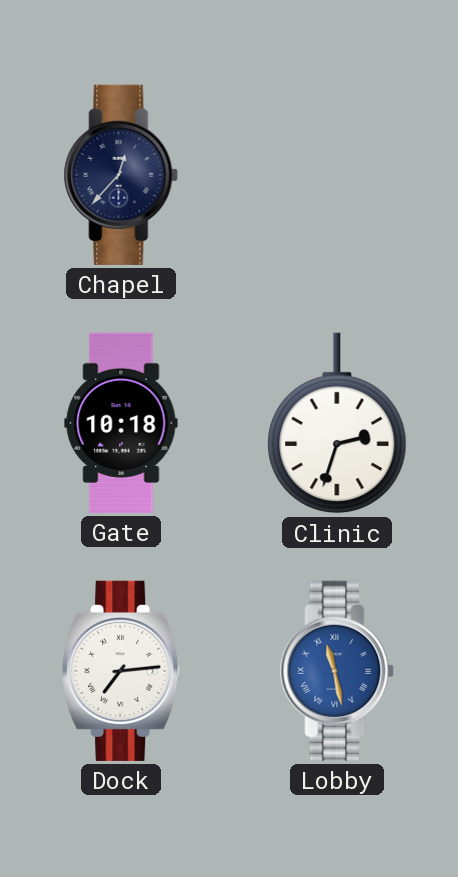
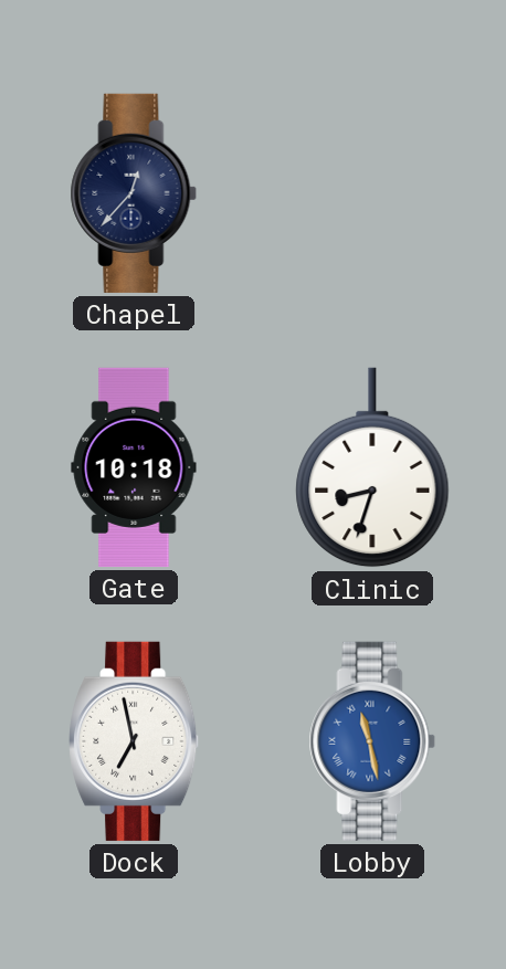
Clinic: 2:33 -> 8:33 (372, 467)
Dock: 7:14 -> 6:58 (135, 741)
